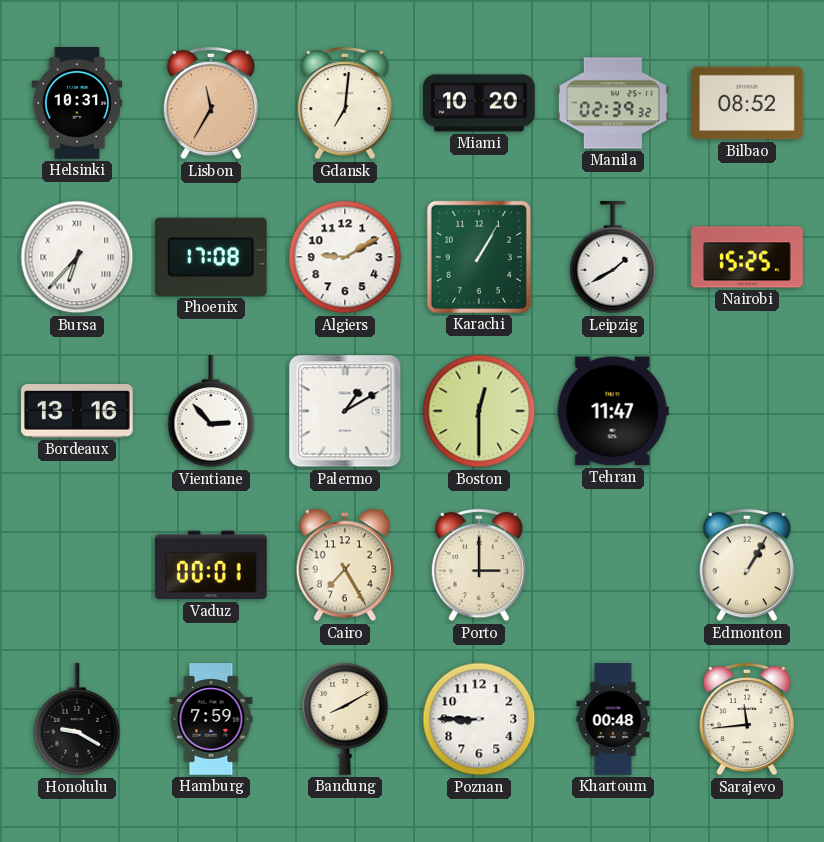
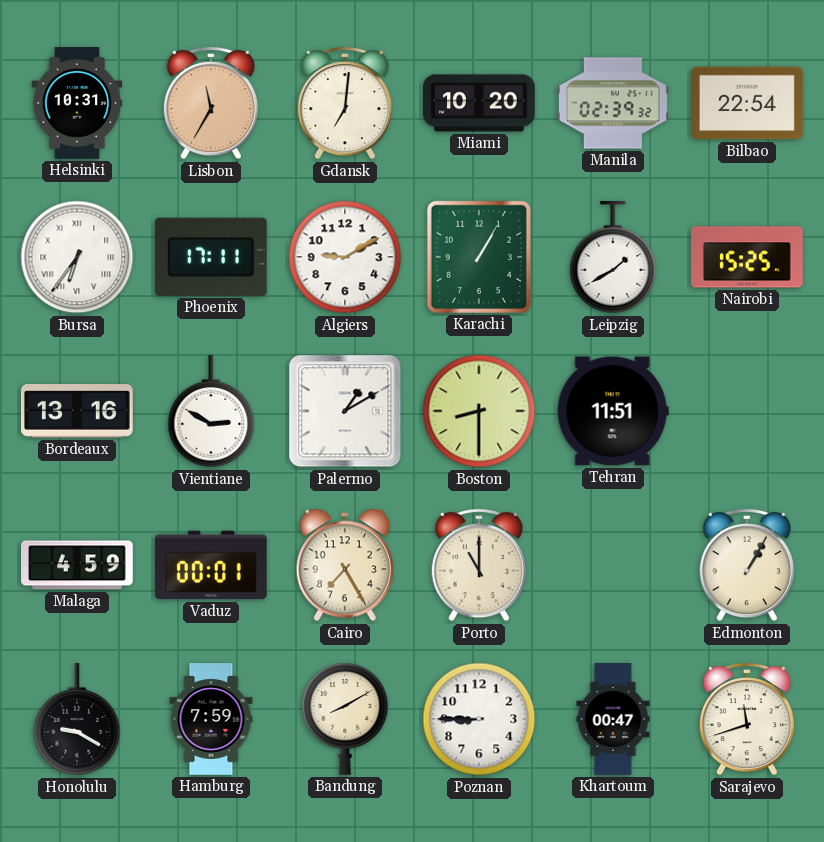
Bilbao: 08:52 -> 22:54 (748, 103)
Bursa: 6:37 -> 6:36 (77, 257)
Phoenix: 17:08 -> 17:11 (211, 257)
Vientiane: 2:53 -> 2:50 (211, 412)
Boston: 12:30 -> 8:30 (479, 411)
Tehran: 11:47 -> 11:51 (613, 411)
Malaga: none -> 4:59 (78, 565)
Porto: 3:00 -> 11:00 (479, 565)
Khartoum: 00:48 -> 00:47 (613, 719)
Sarajevo: 11:44 -> 11:42 (747, 719)
